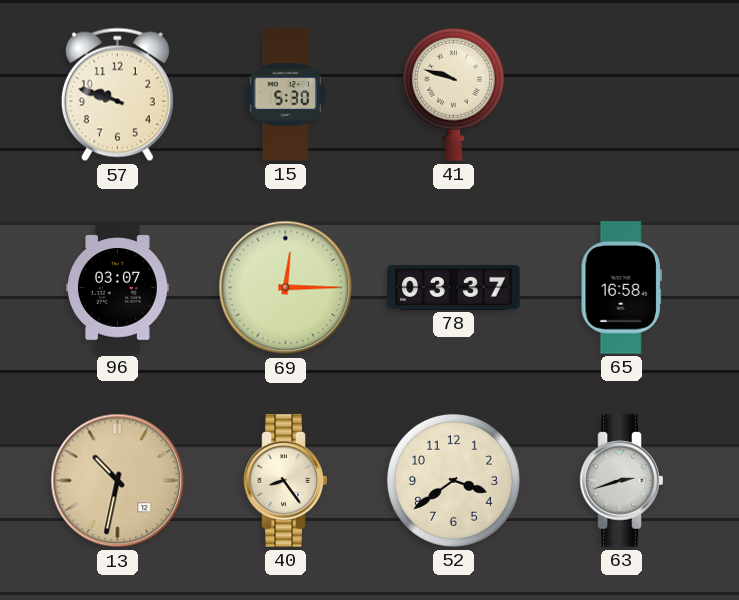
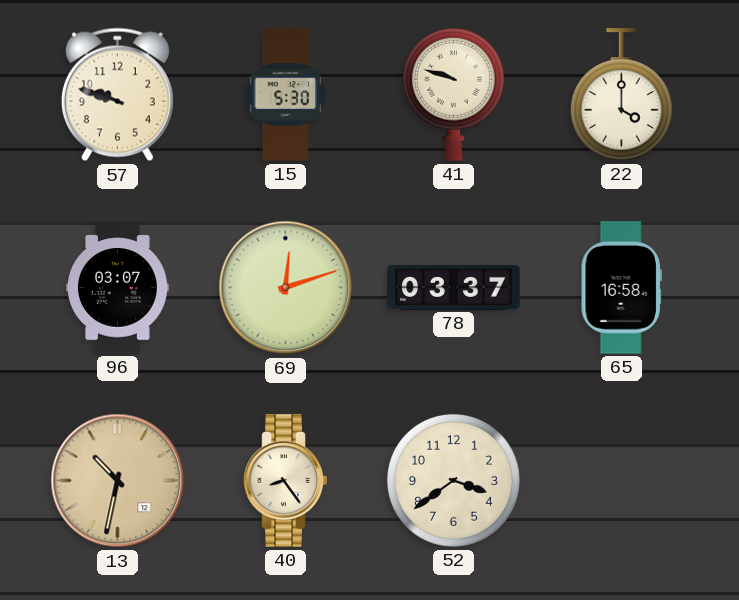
22: none -> 4:00 (621, 95)
69: 12:15 -> 12:12 (286, 288)
63: 2:42 -> none (622, 481)
